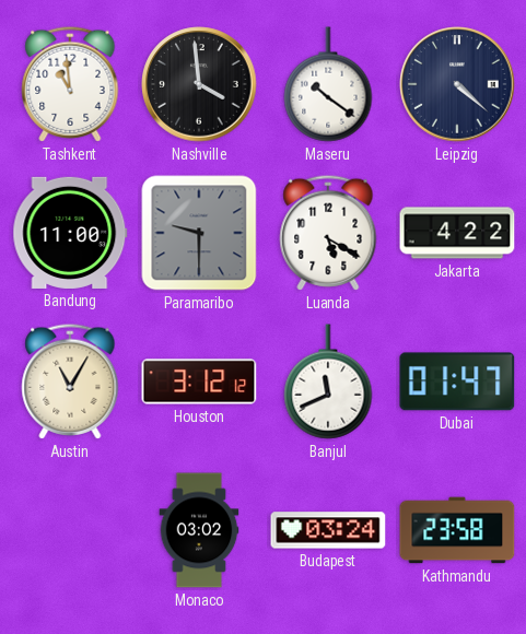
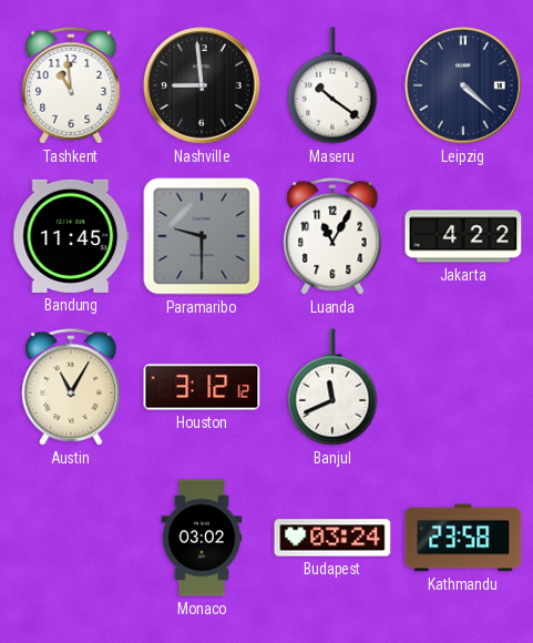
Nashville: 3:59 -> 8:59 (202, 85)
Bandung: 11:00 -> 11:45 (71, 236)
Luanda: 5:20 -> 11:05 (332, 236)
Dubai: 01:47 -> none (457, 381)
